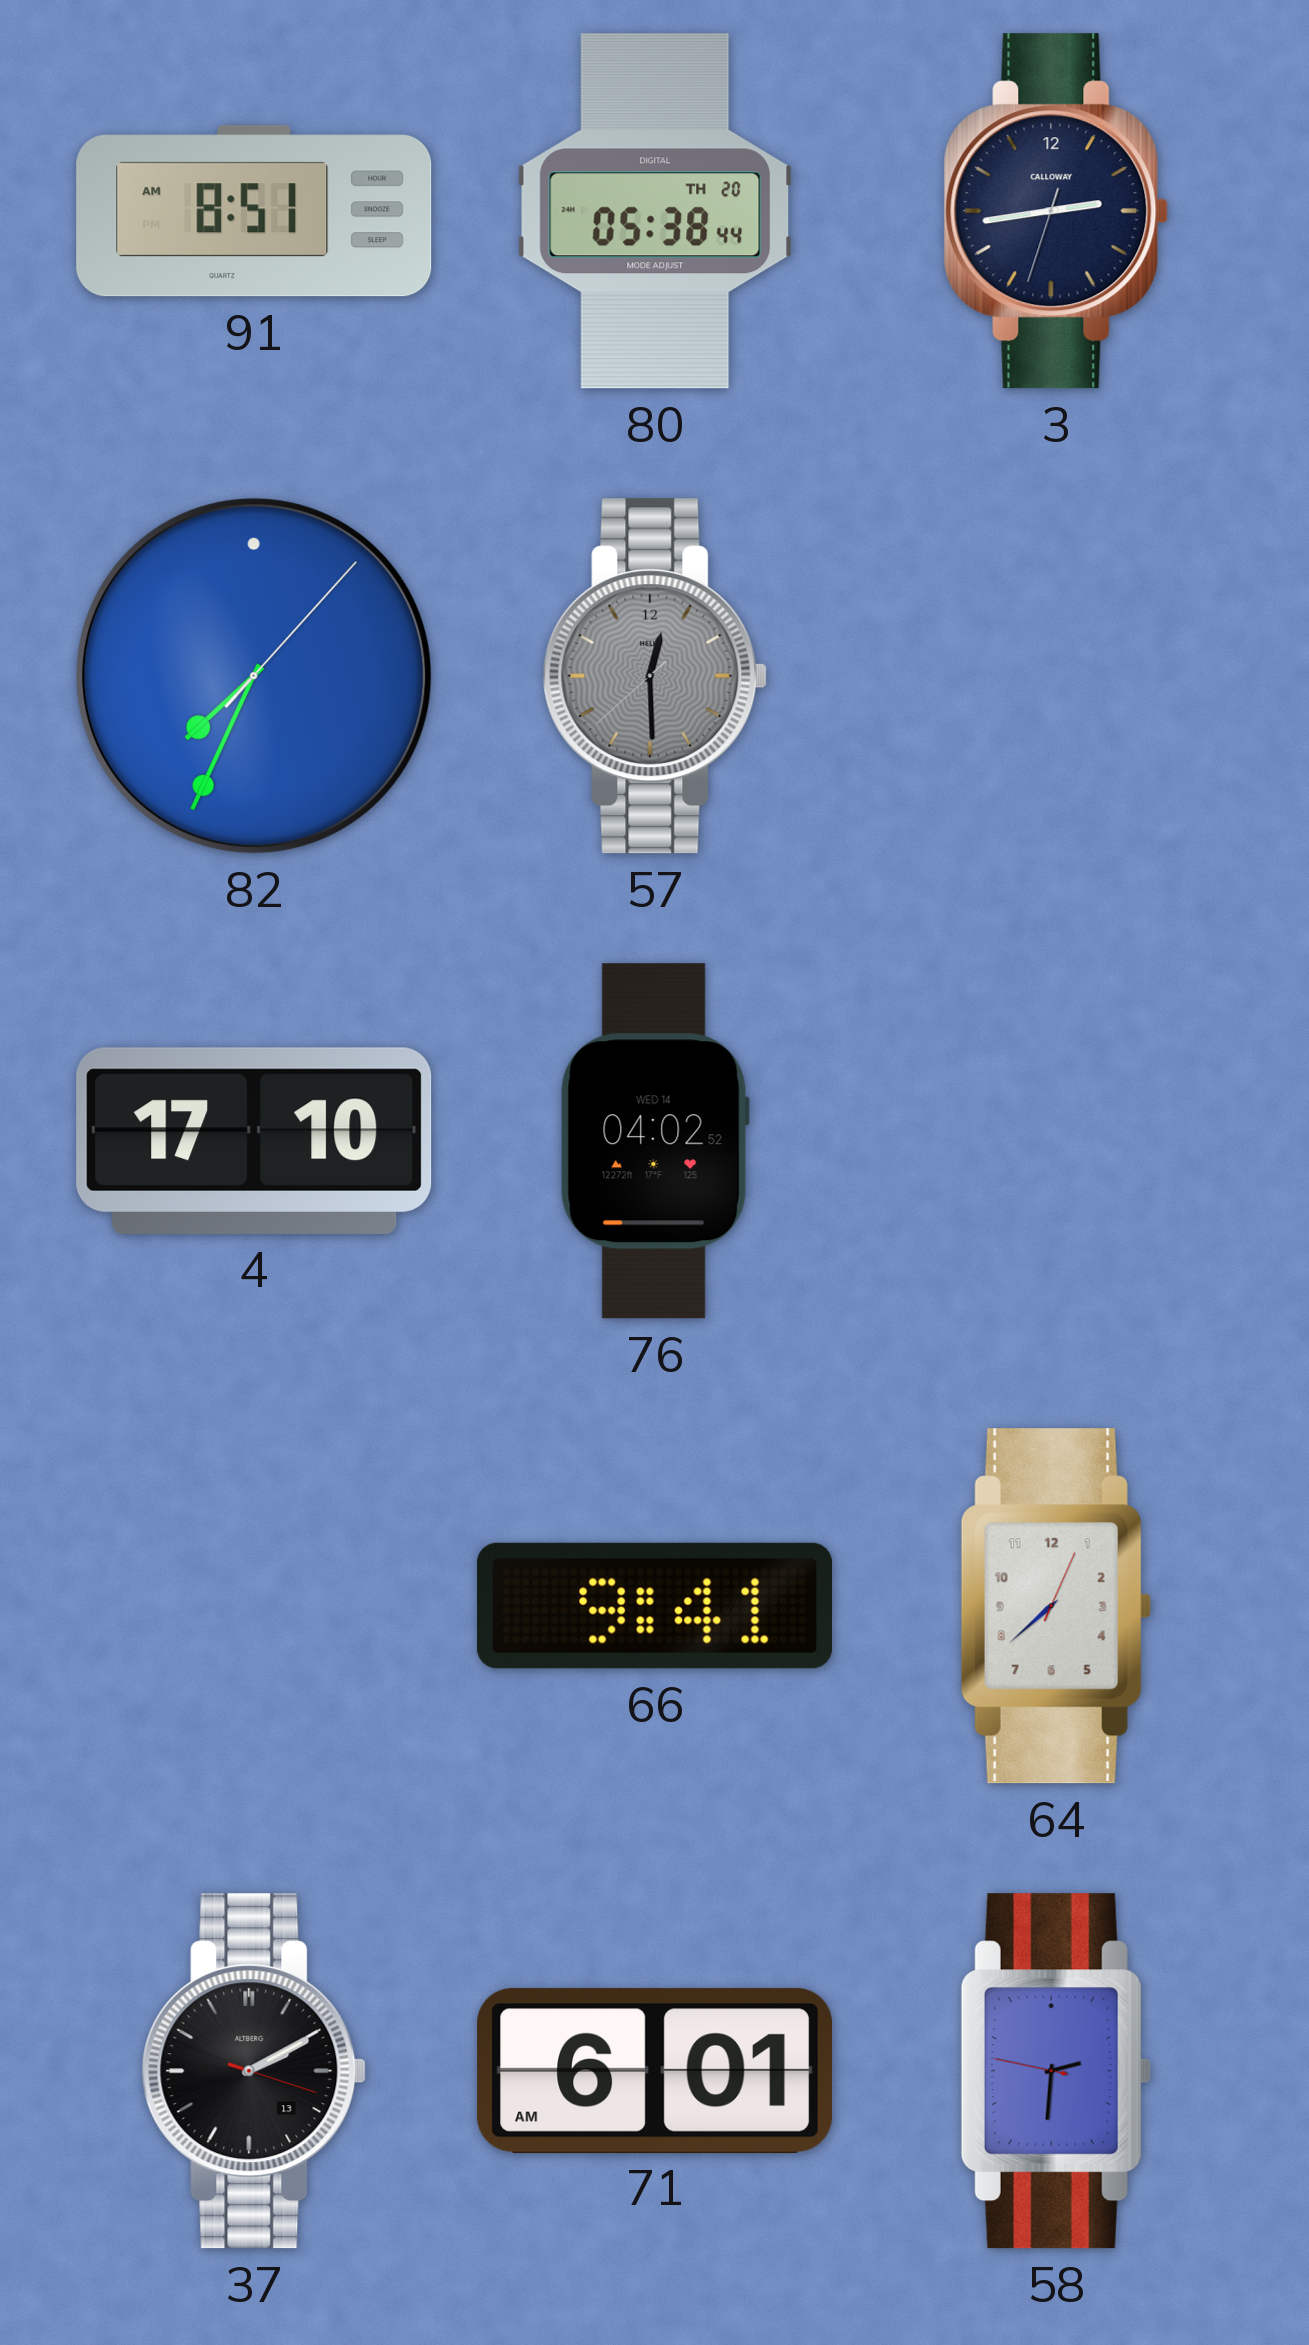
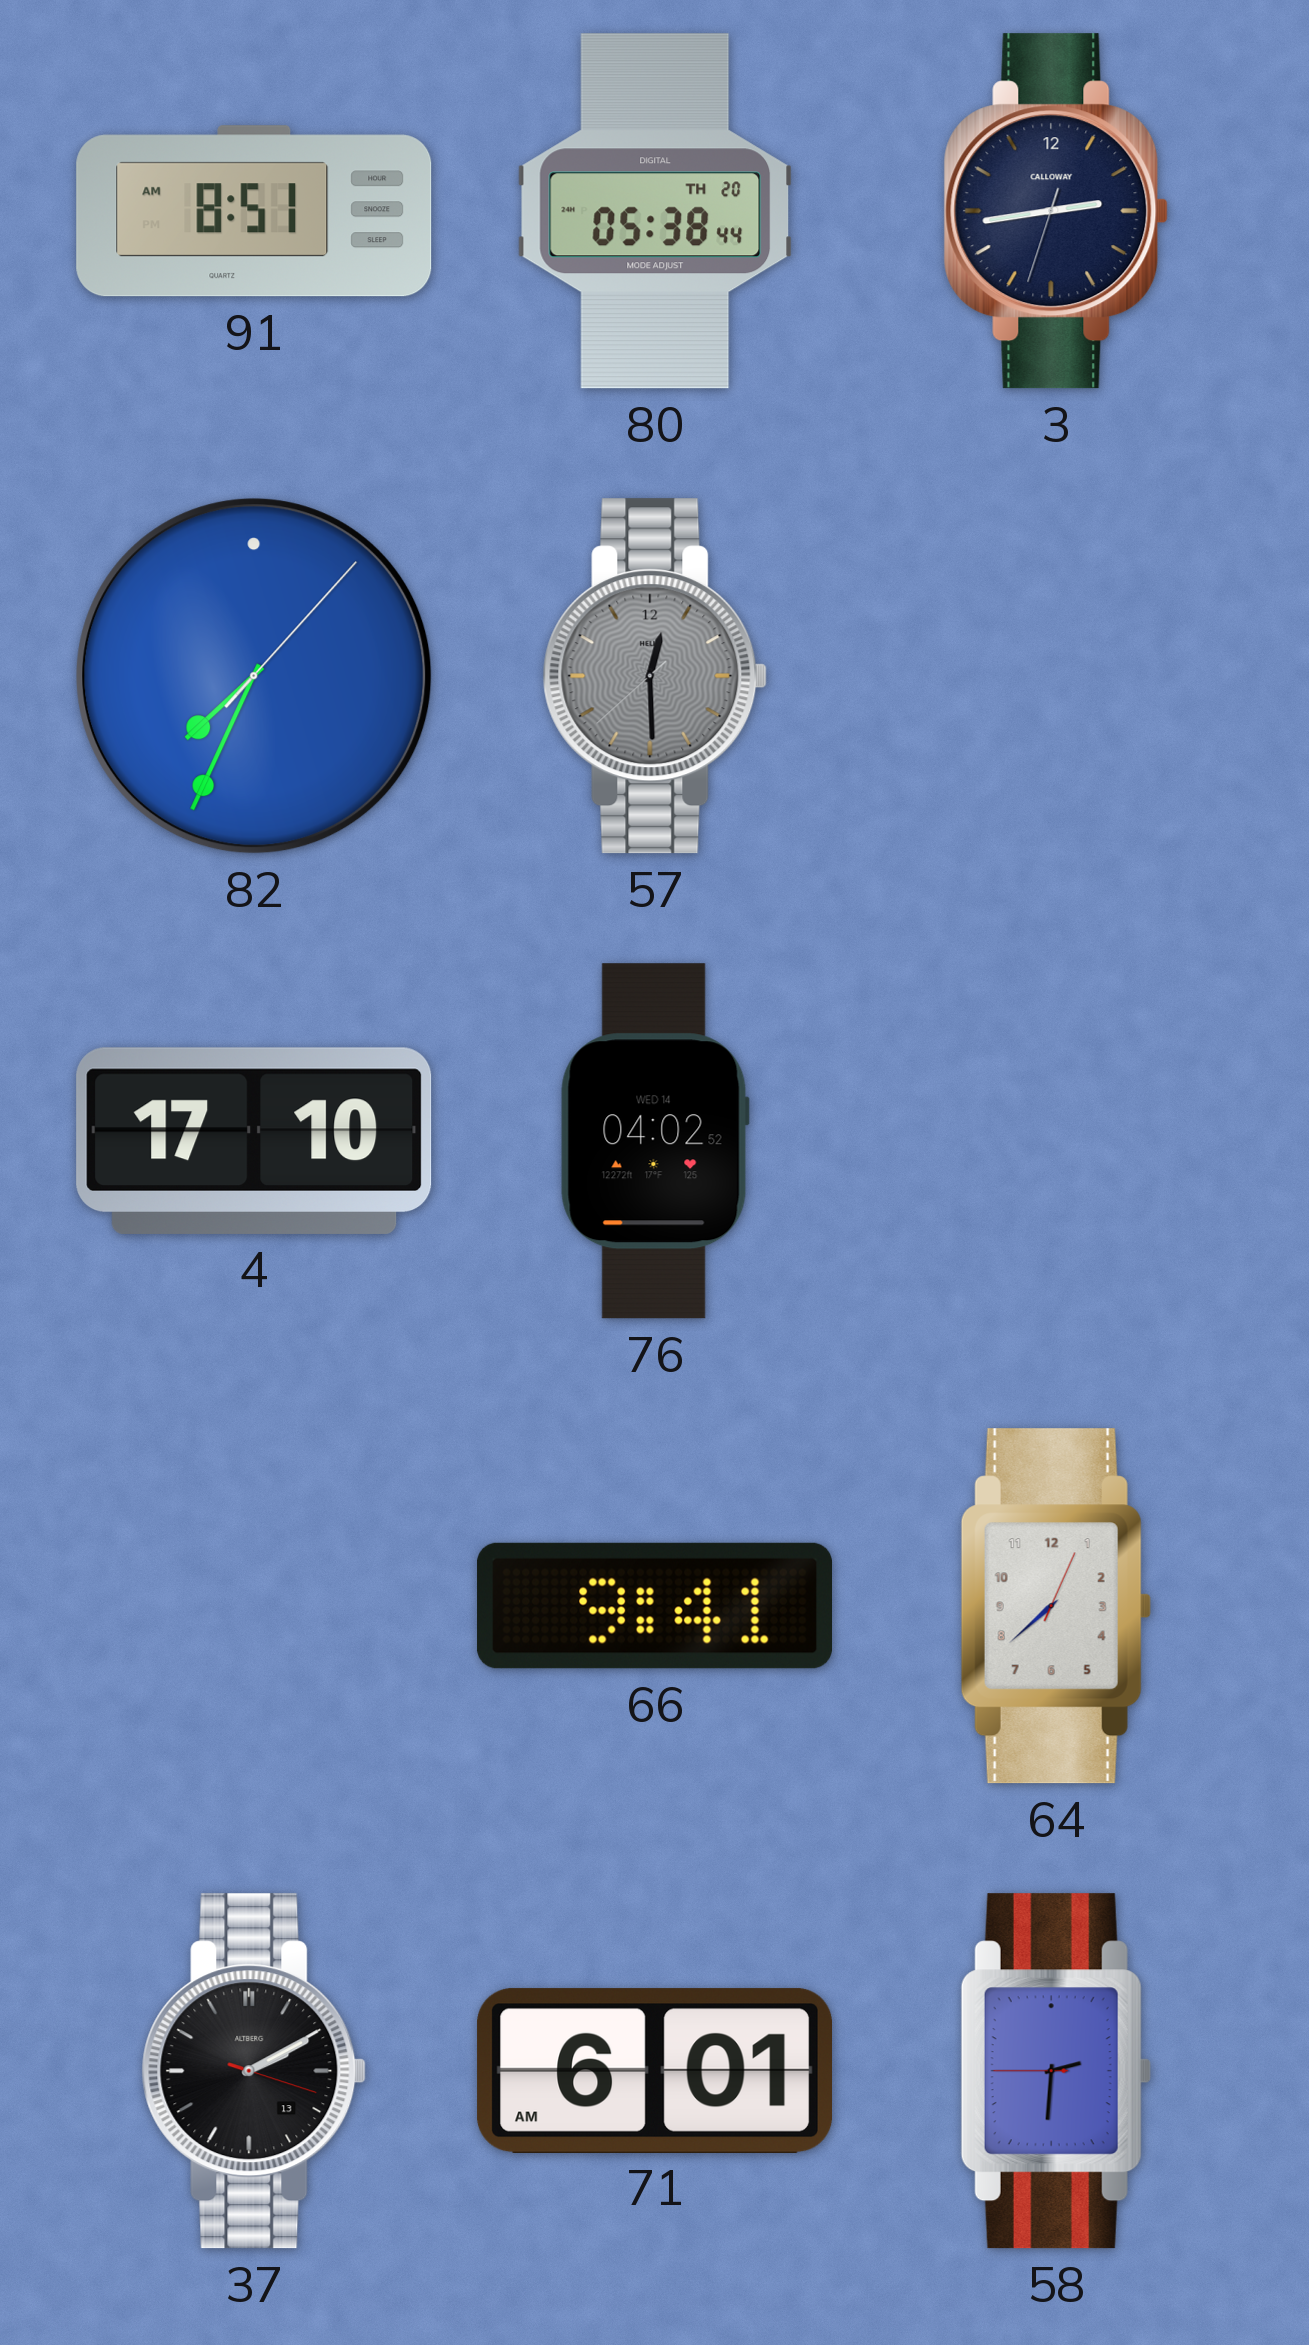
58: 2:30:47 -> 2:30:45 (1056, 2071)
